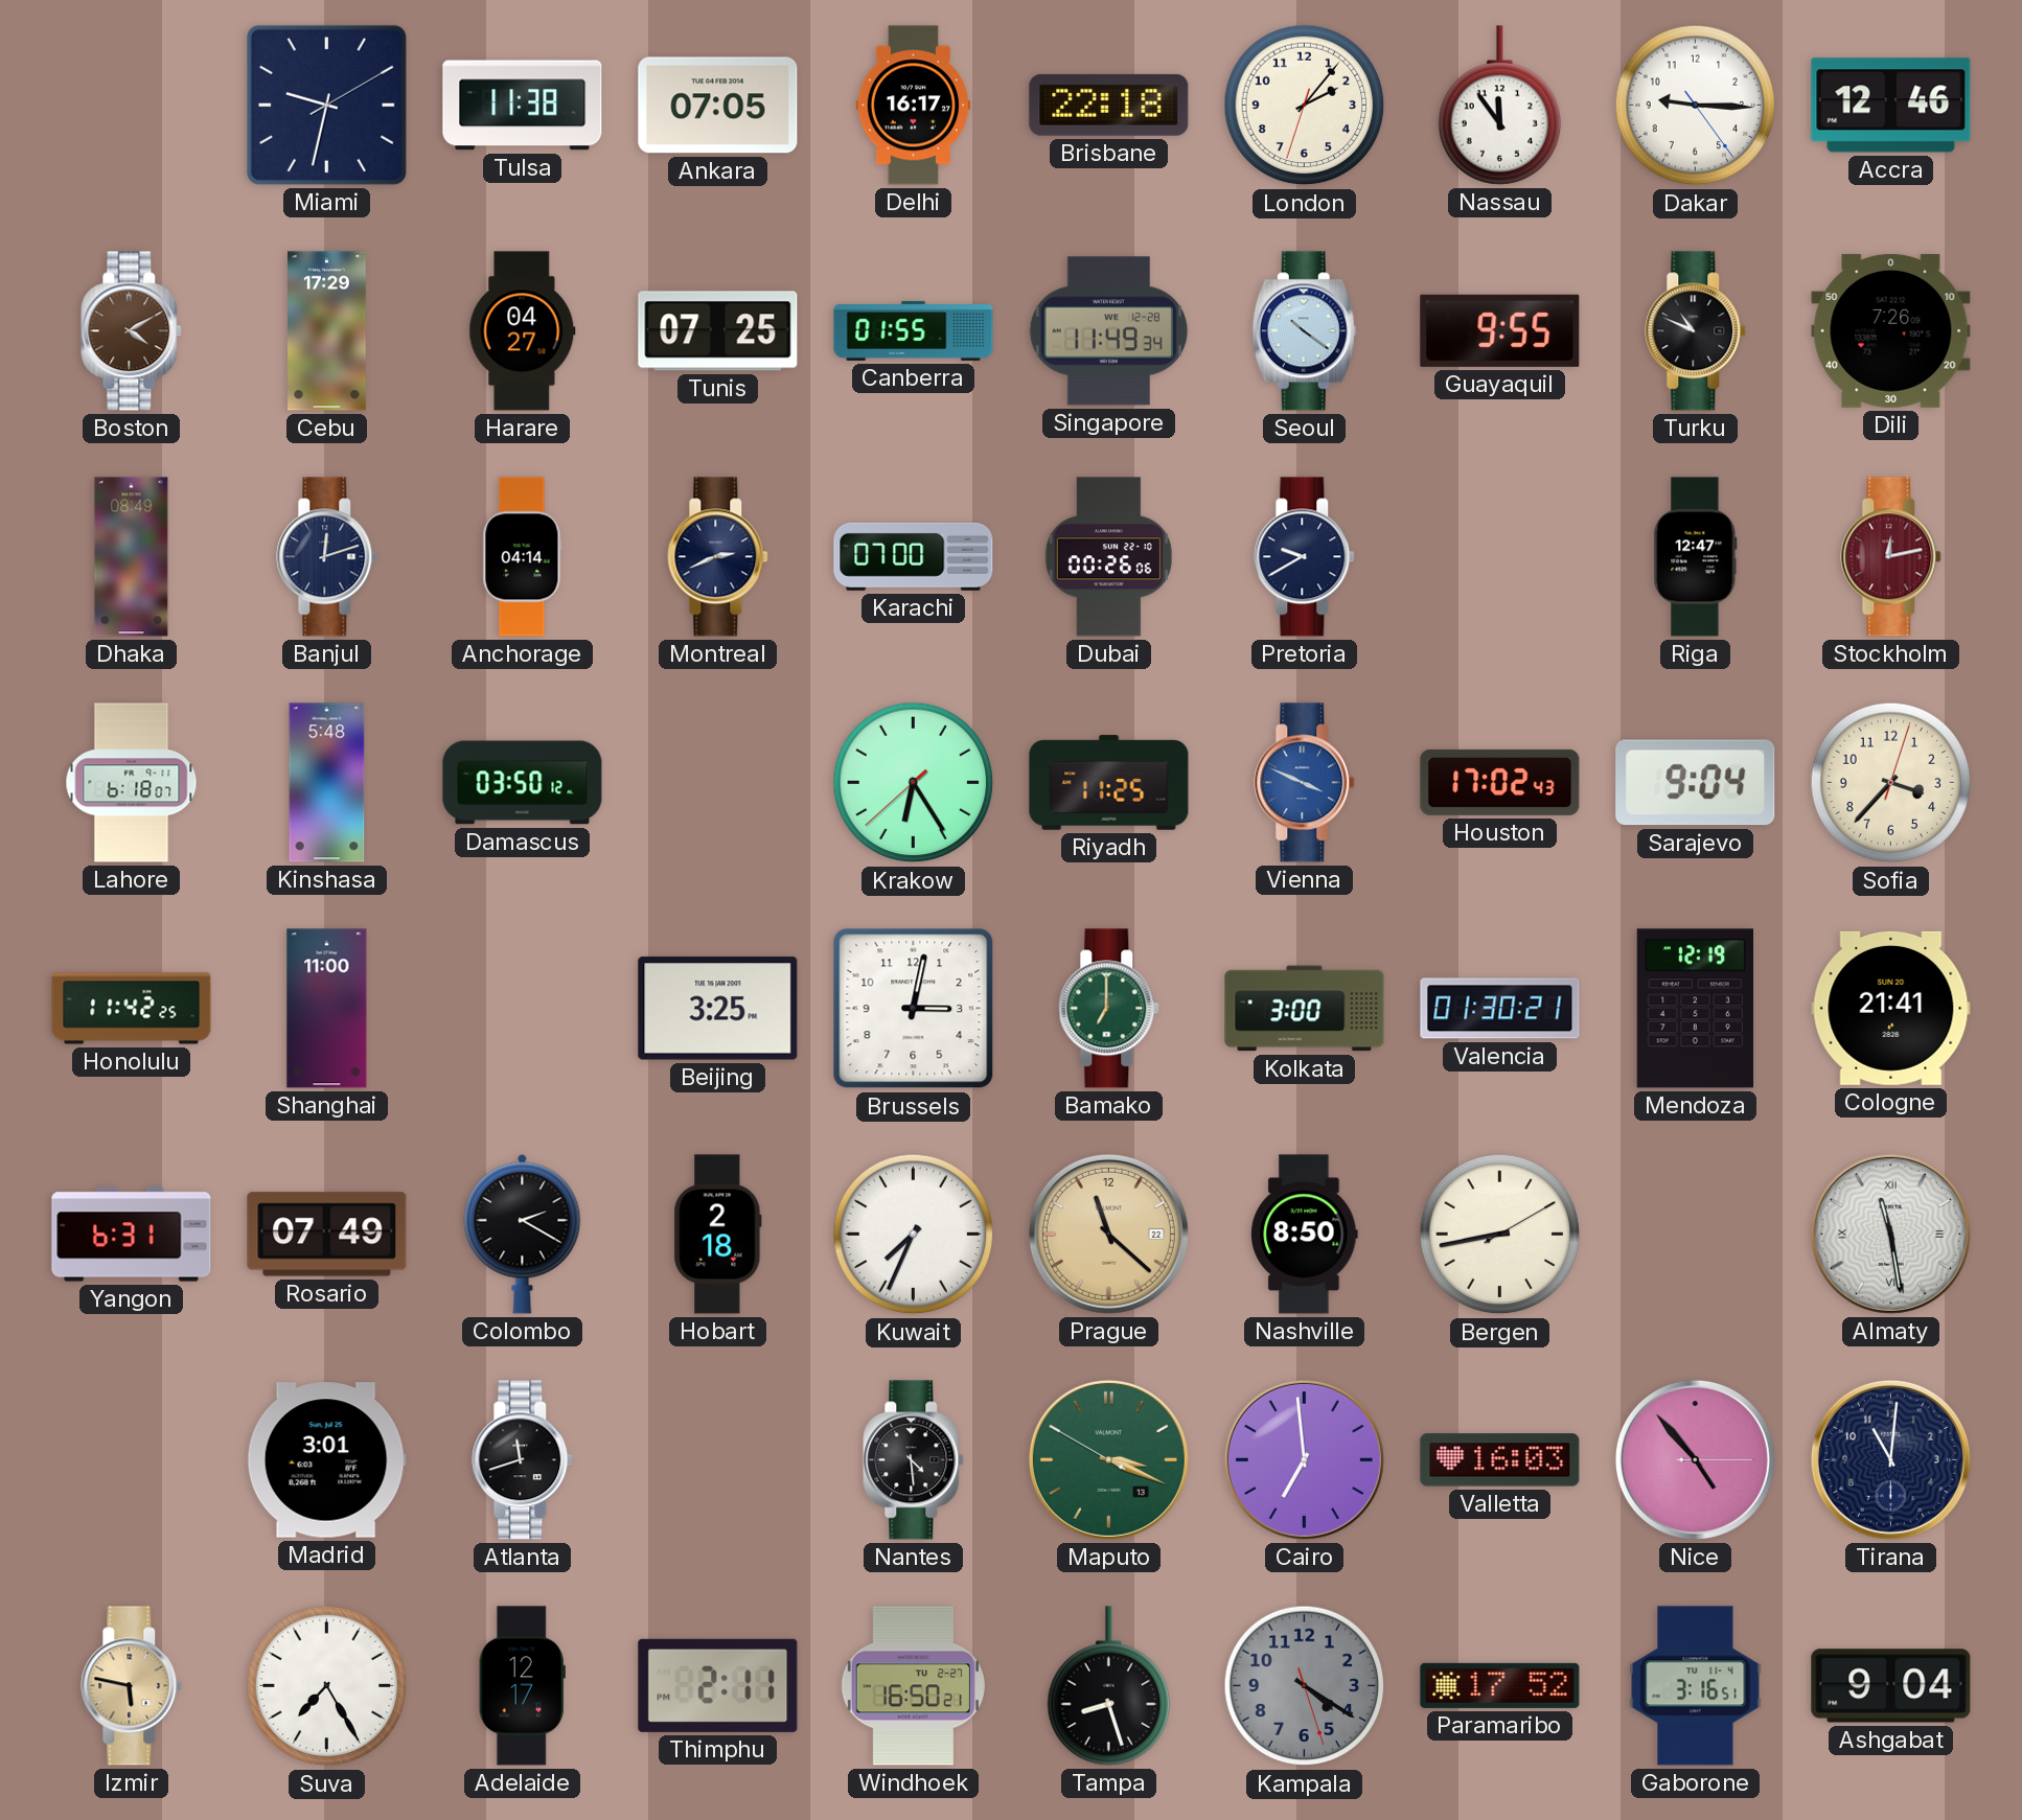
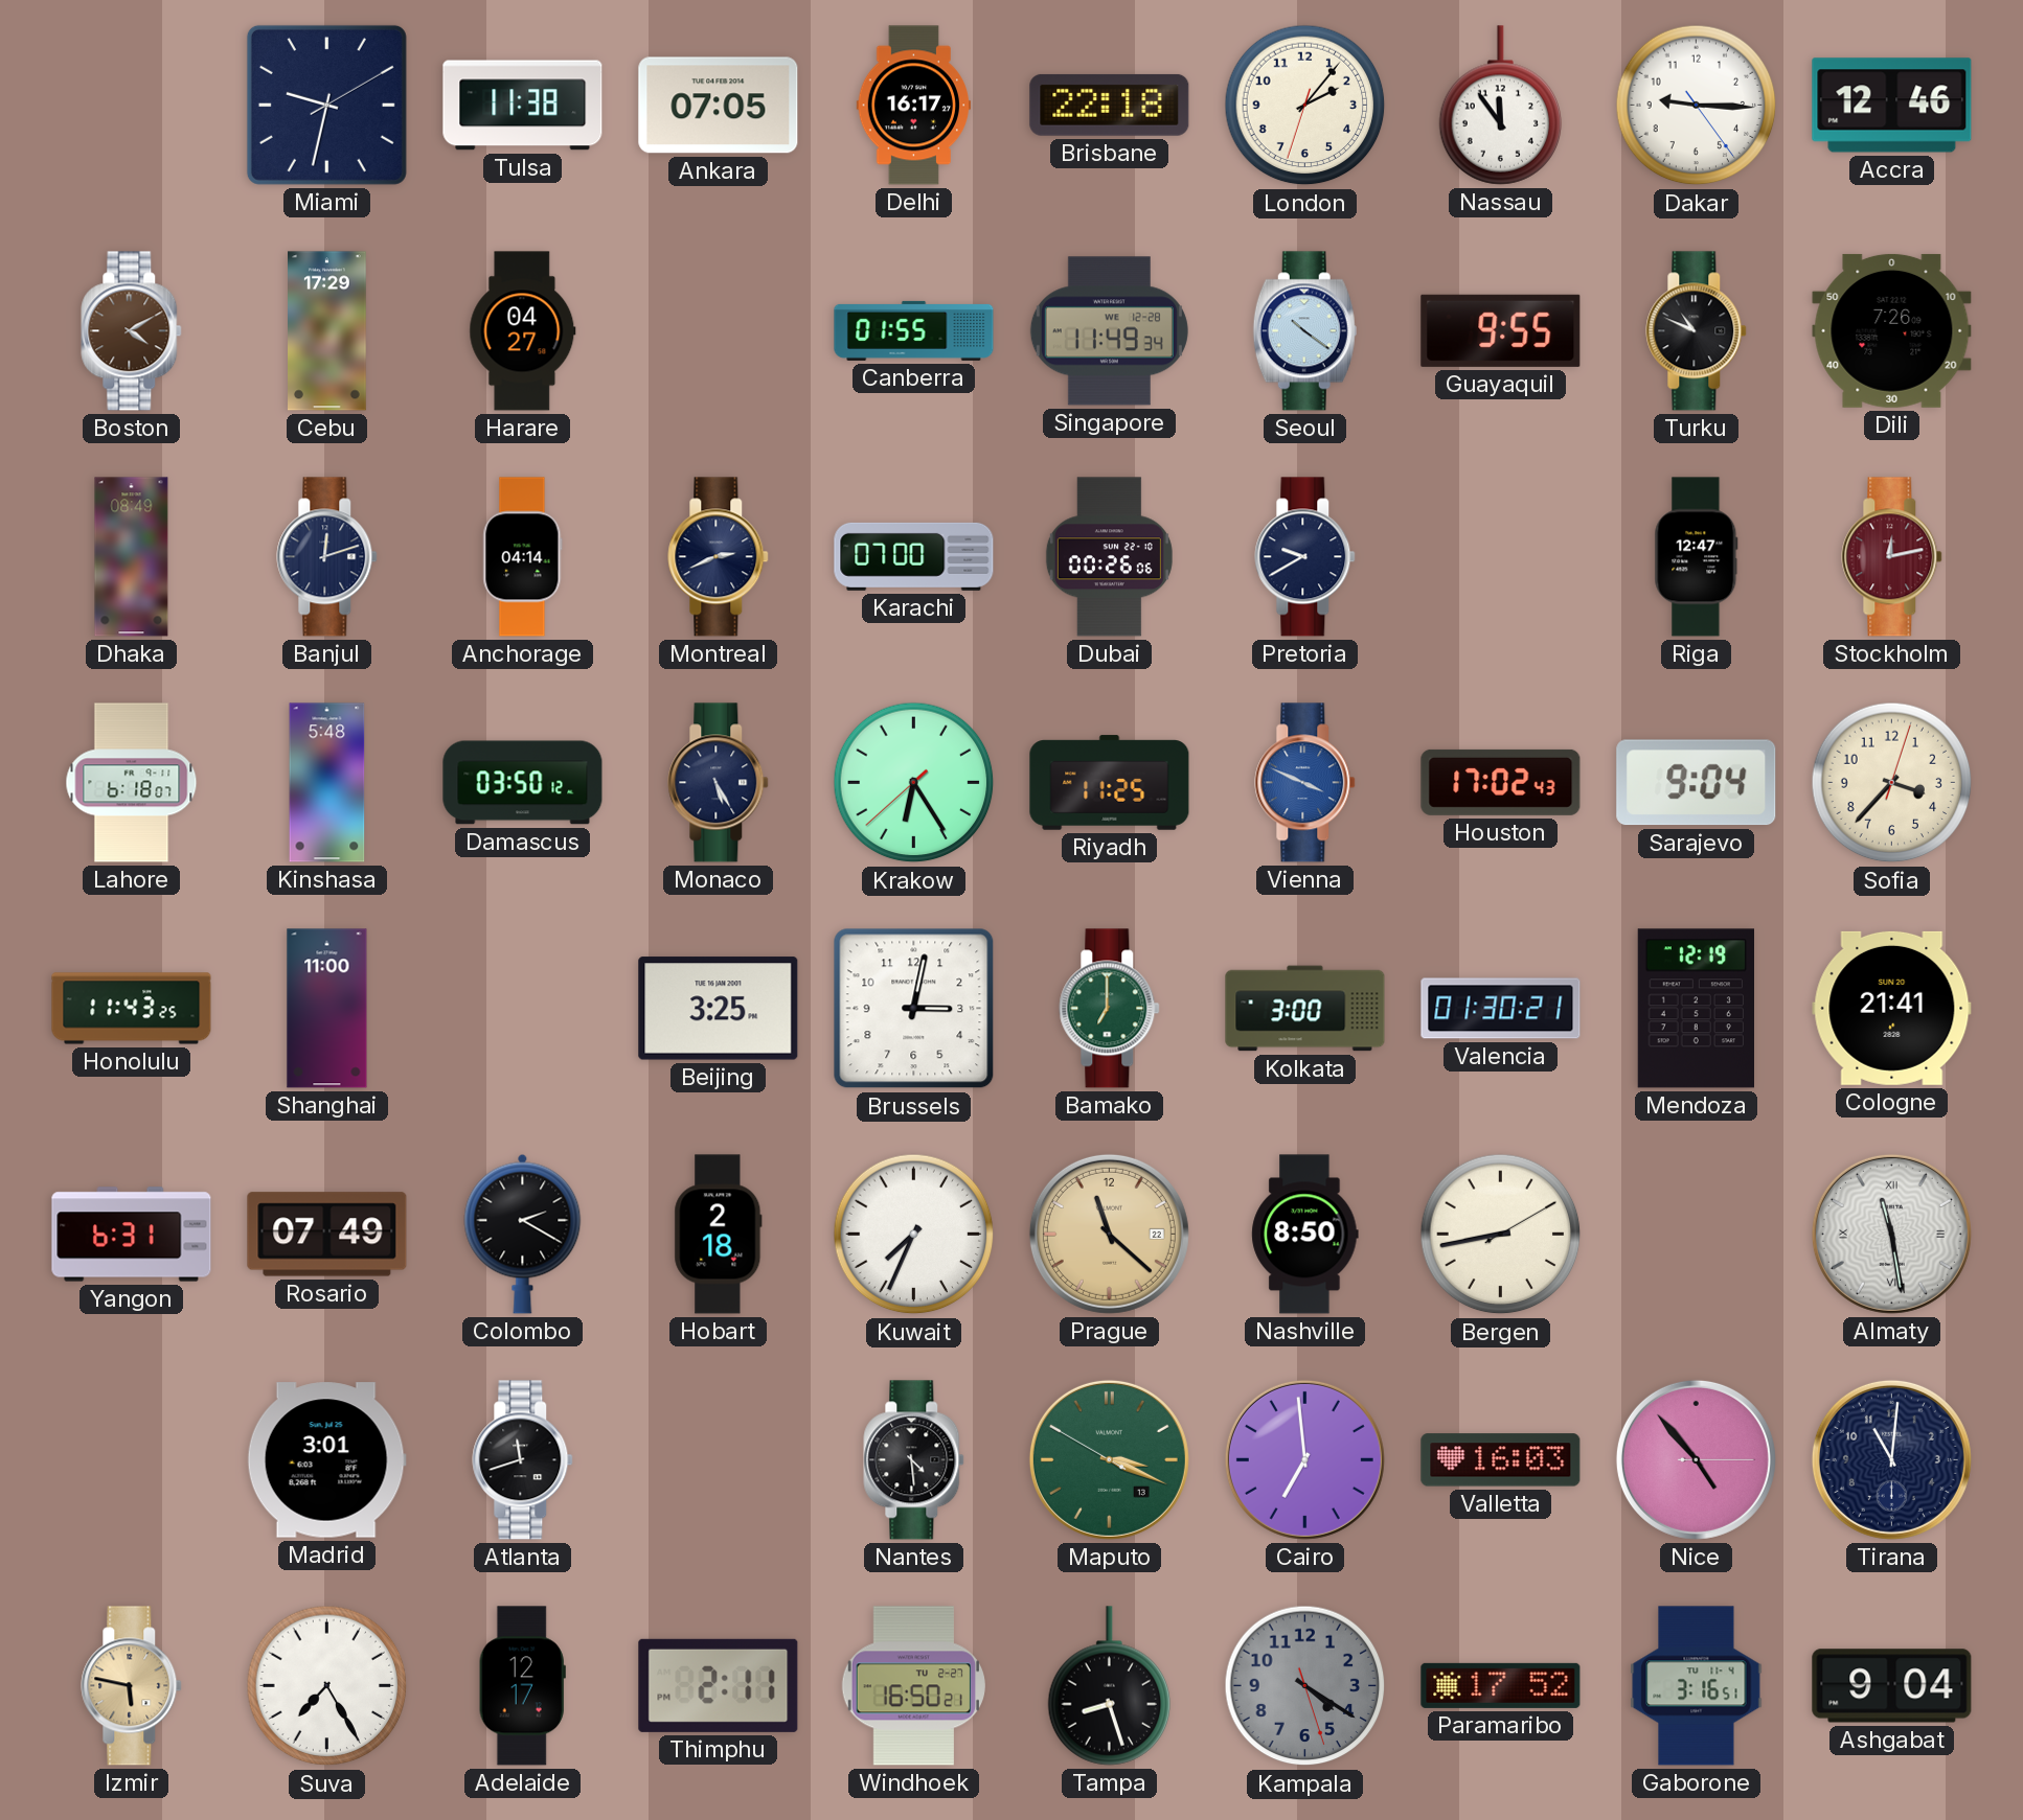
Tunis: 07:25 -> none (718, 331)
Monaco: none -> 5:25 (719, 783)
Honolulu: 11:42 -> 11:43 (132, 1009)
